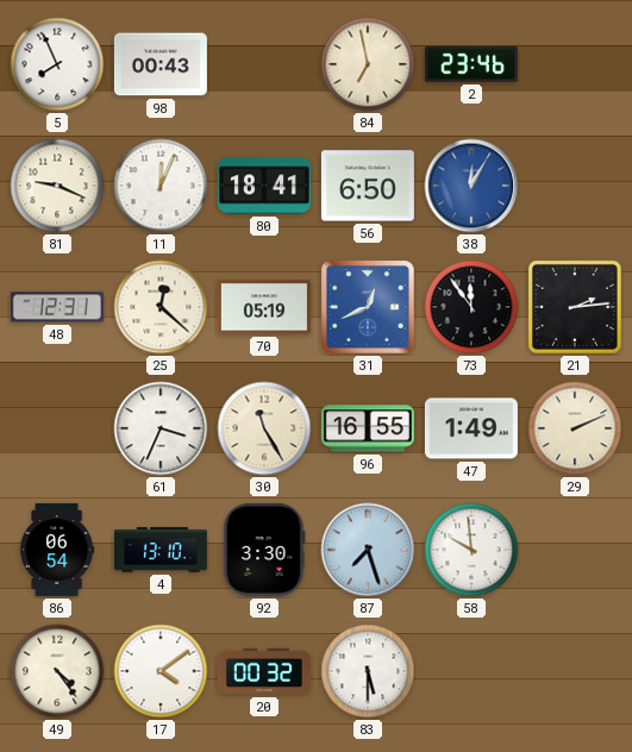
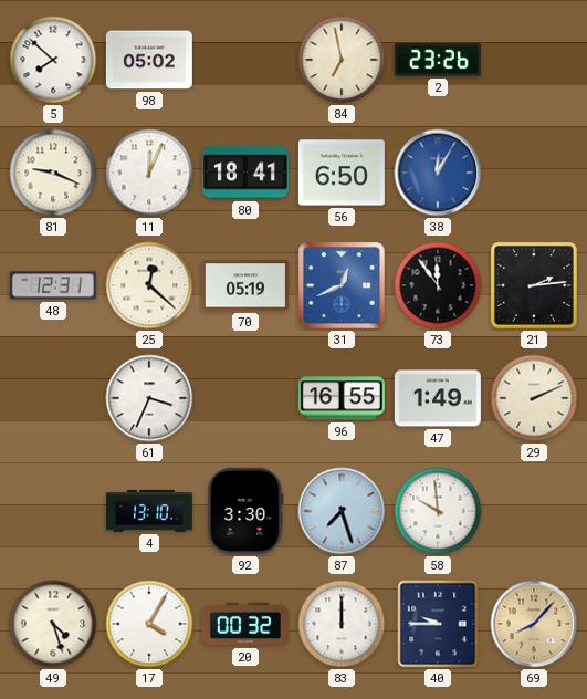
5: 7:56 -> 7:52 (53, 60)
98: 00:43 -> 05:02 (149, 60)
2: 23:46 -> 23:26 (438, 60)
30: 11:25 -> none (264, 428)
86: 06:54 -> none (57, 550)
49: 4:24 -> 4:27 (53, 624)
17: 4:09 -> 4:05 (149, 624)
83: 5:30 -> 12:00 (342, 624)
40: none -> 9:45 (438, 624)
69: none -> 8:07 (534, 624)
